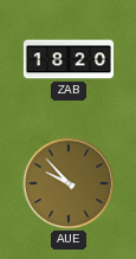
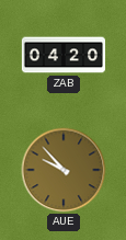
ZAB: 18:20 -> 04:20 (62, 55)
